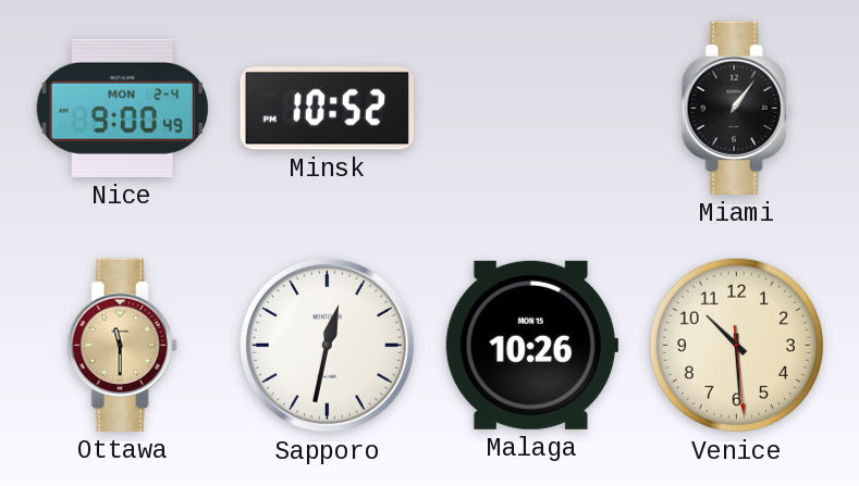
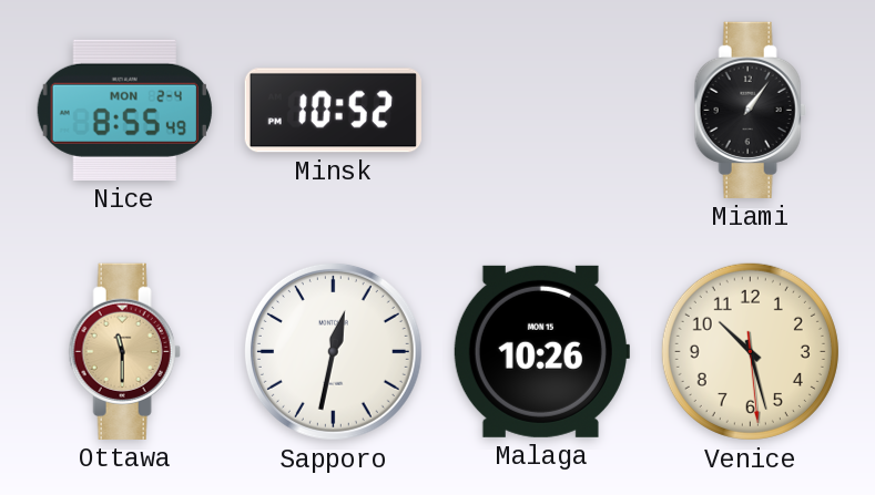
Nice: 9:00 -> 8:55 (124, 110)
Venice: 10:29 -> 10:27 (750, 351)
